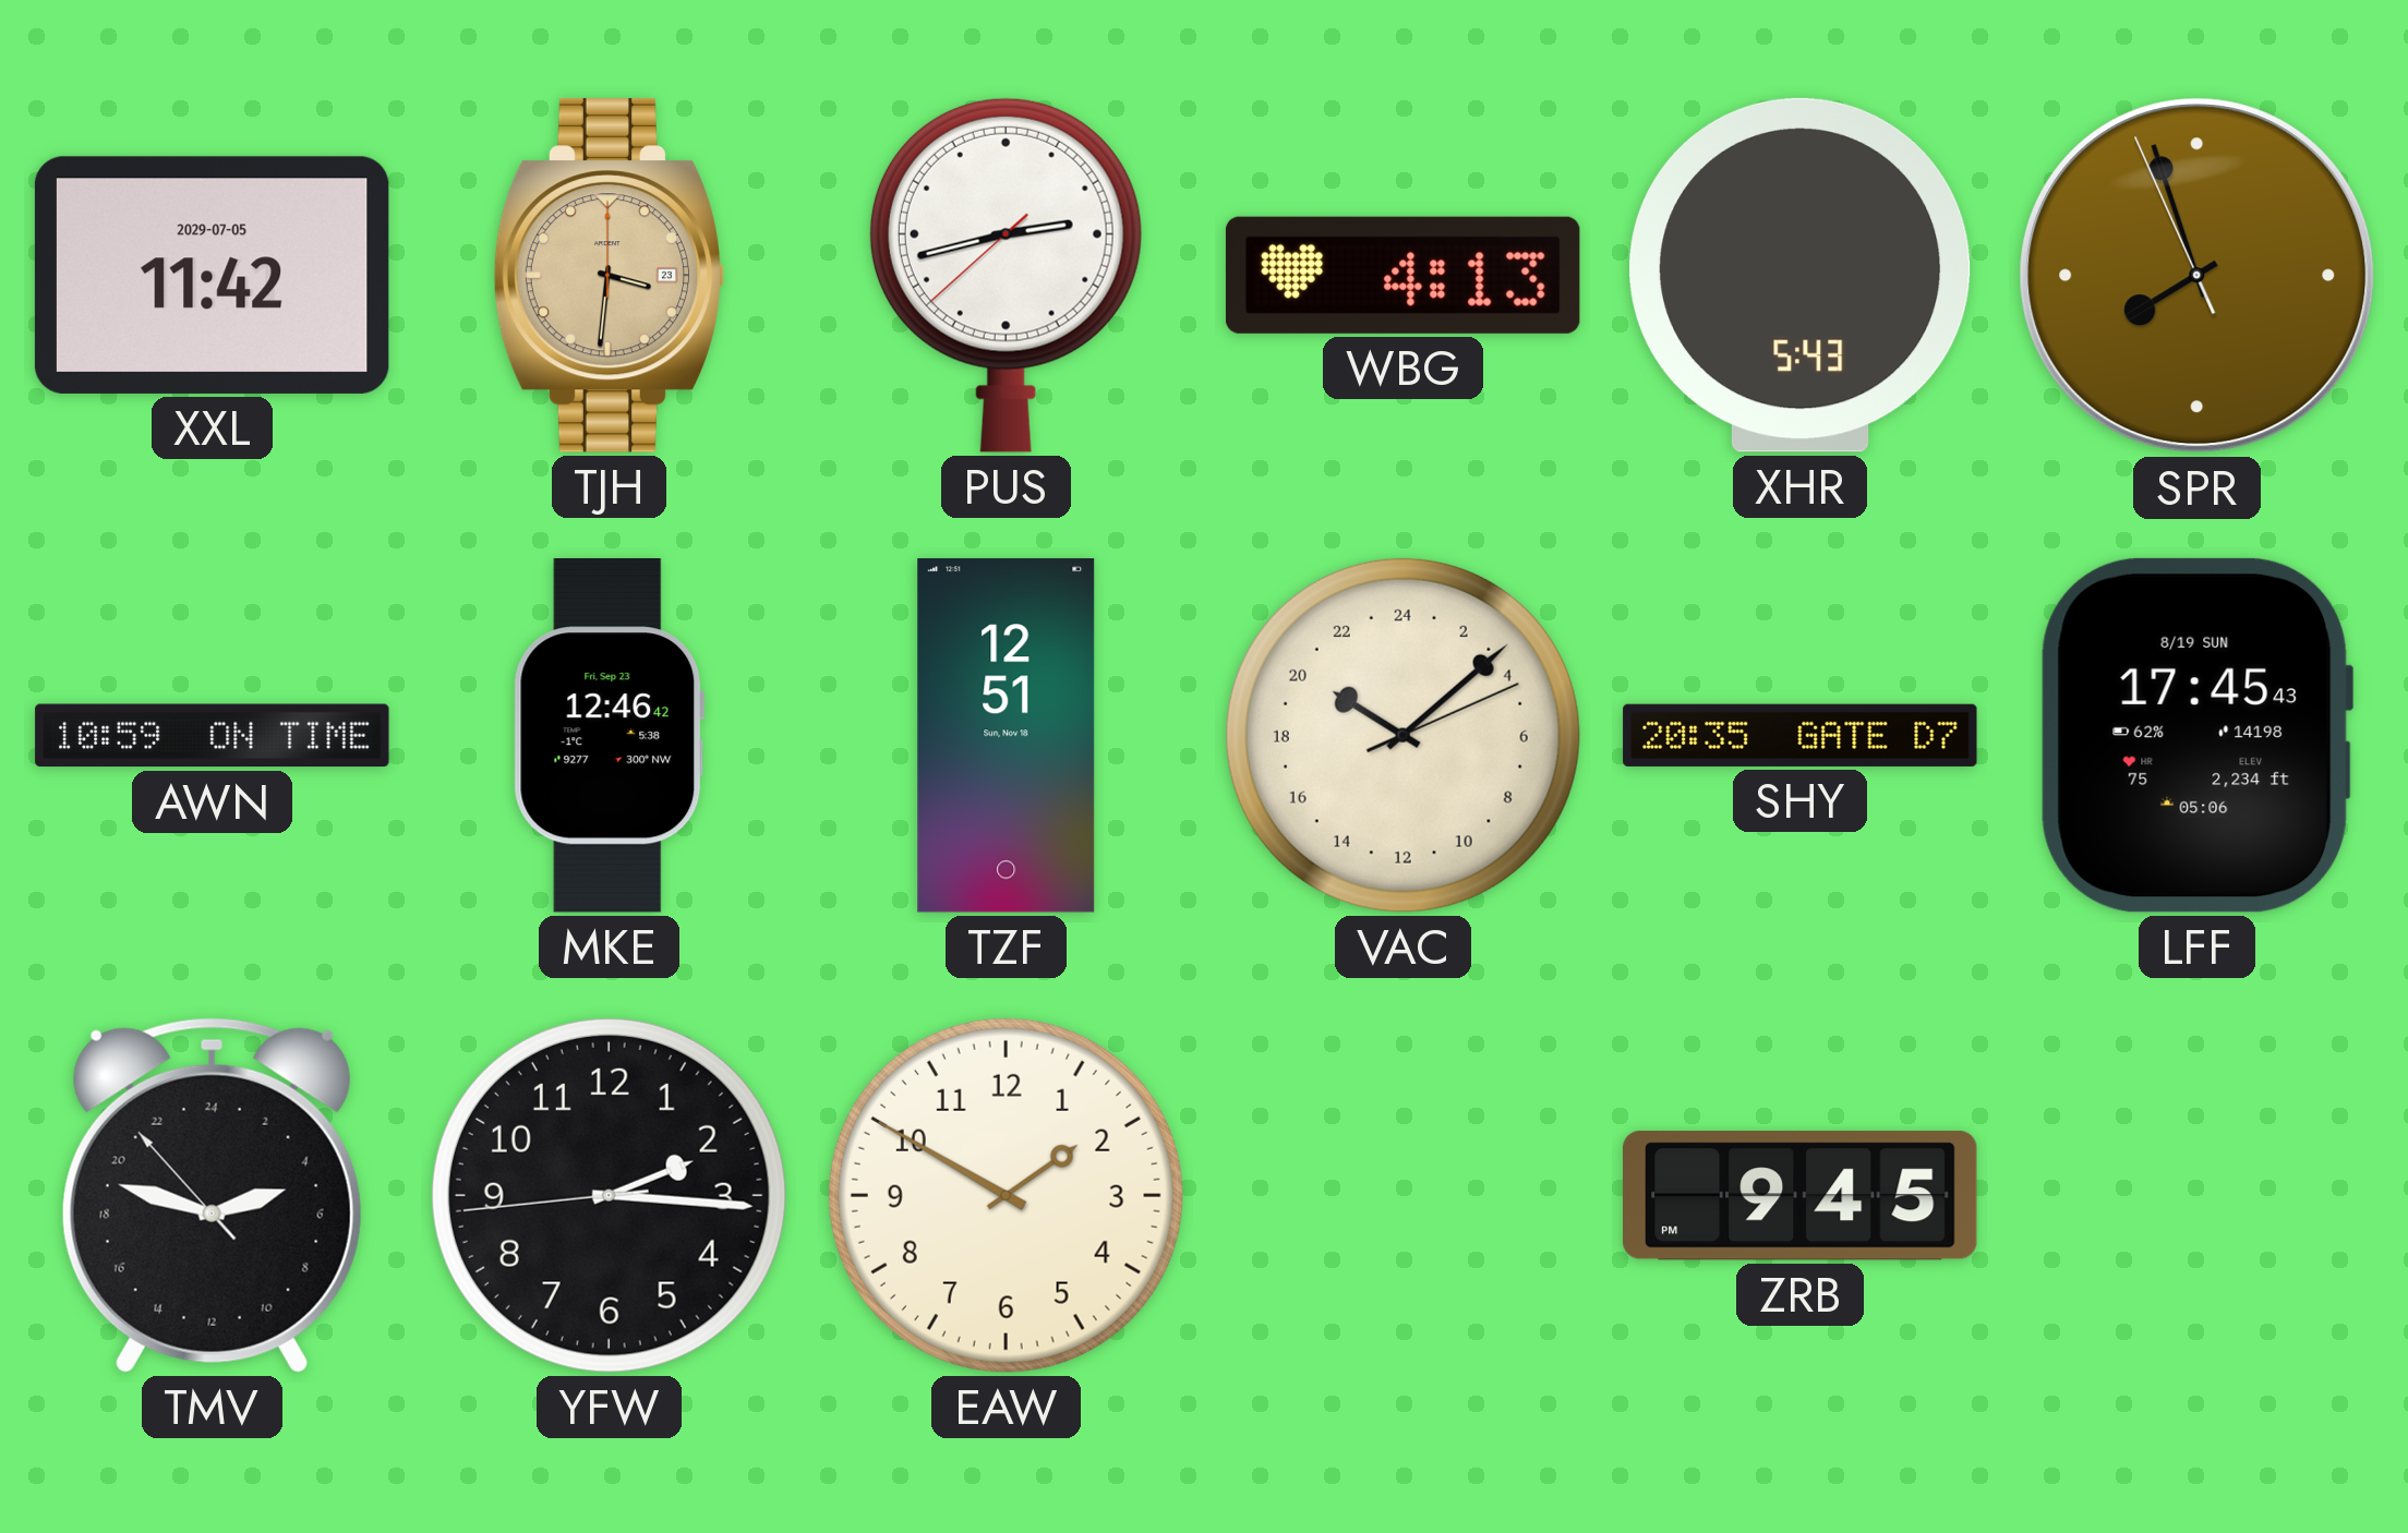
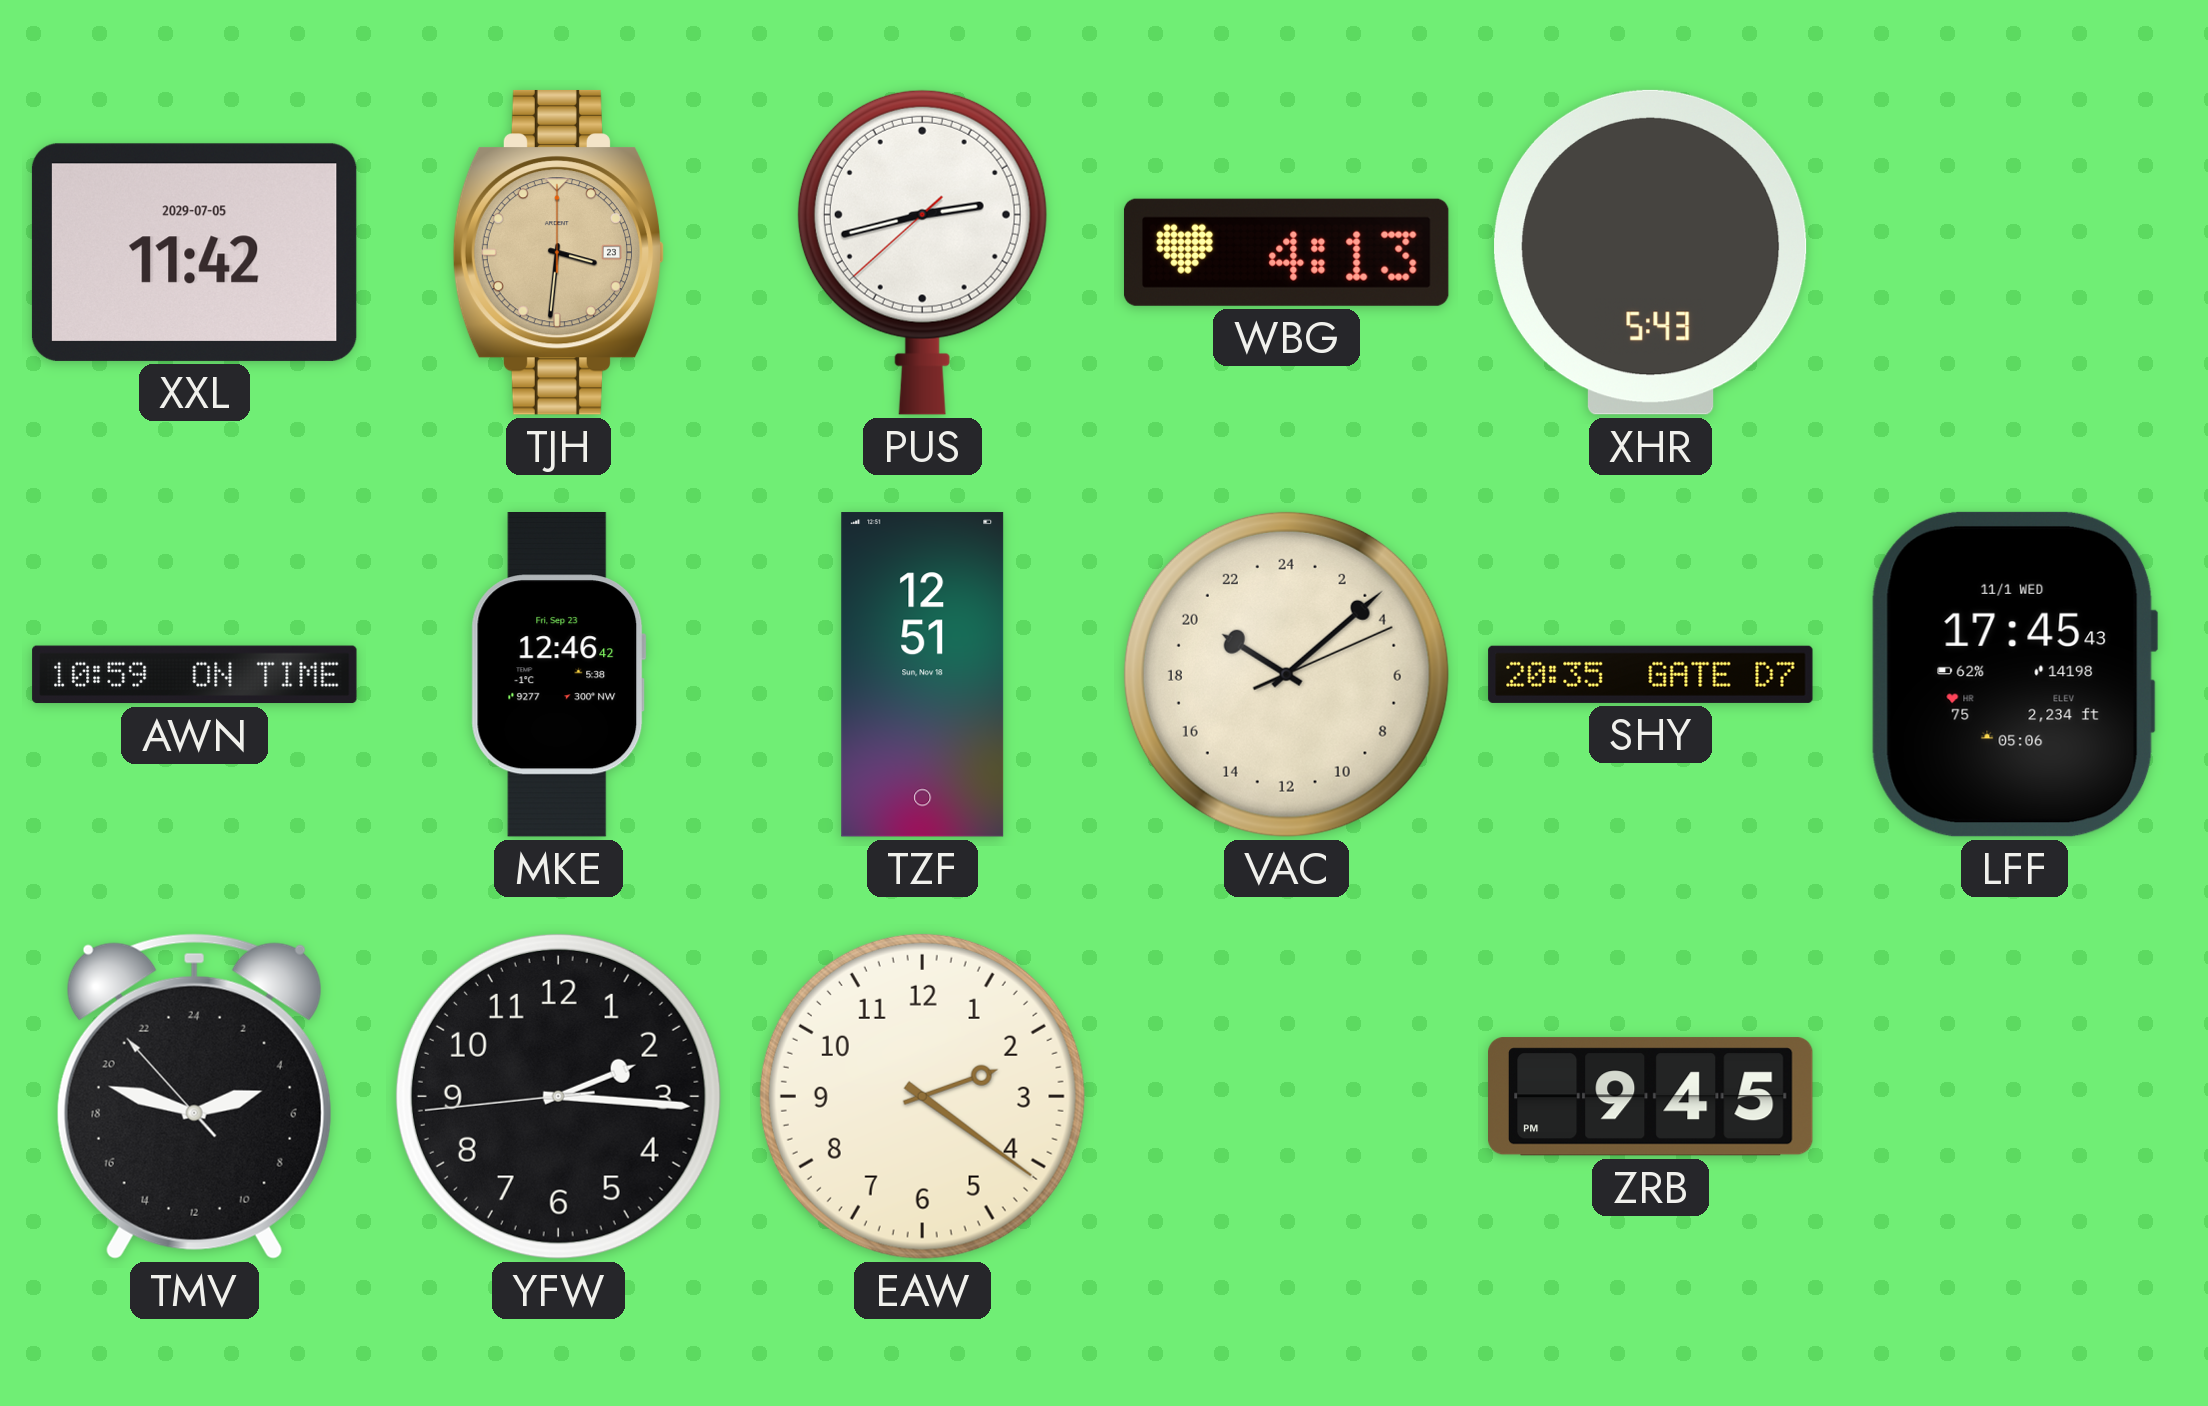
SPR: 7:56 -> none (2198, 276)
LFF date: 8/19 SUN -> 11/1 WED (2014, 674)
EAW: 1:50 -> 2:21 (922, 1096)
